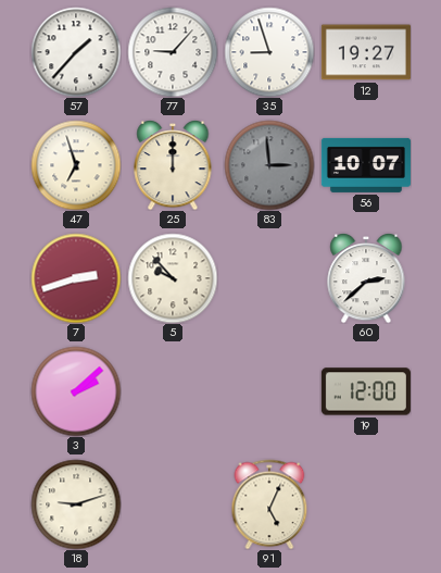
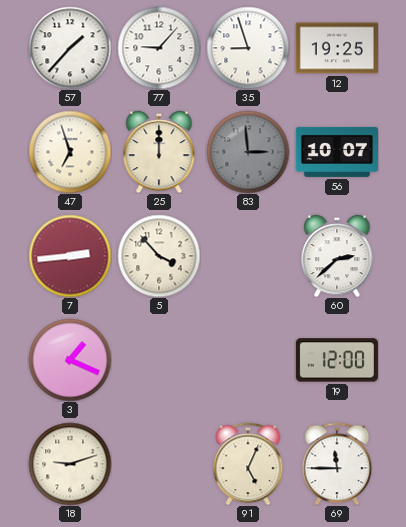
12: 19:27 -> 19:25 (337, 48)
7: 2:42 -> 2:44 (70, 256)
5: 9:53 -> 3:53 (159, 256)
3: 2:08 -> 1:19 (70, 360)
69: none -> 11:45 (337, 464)
